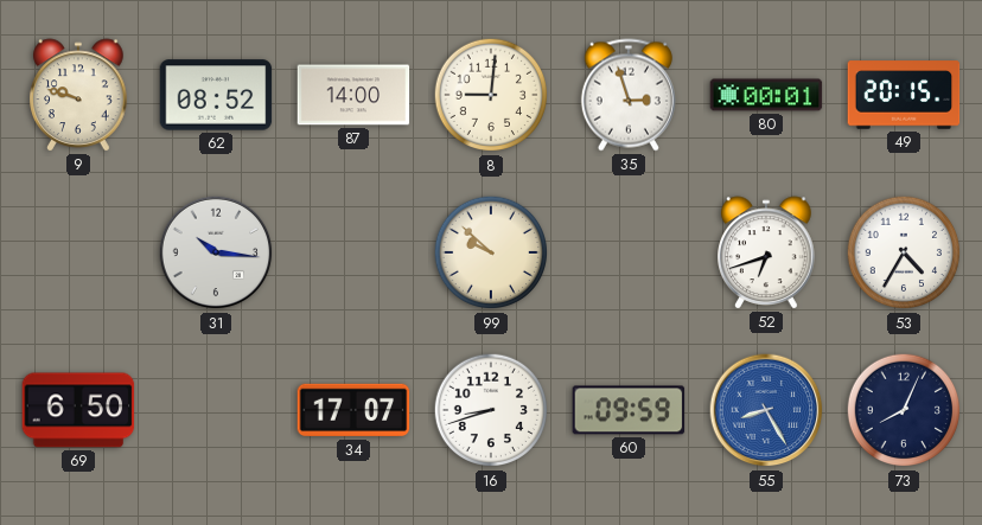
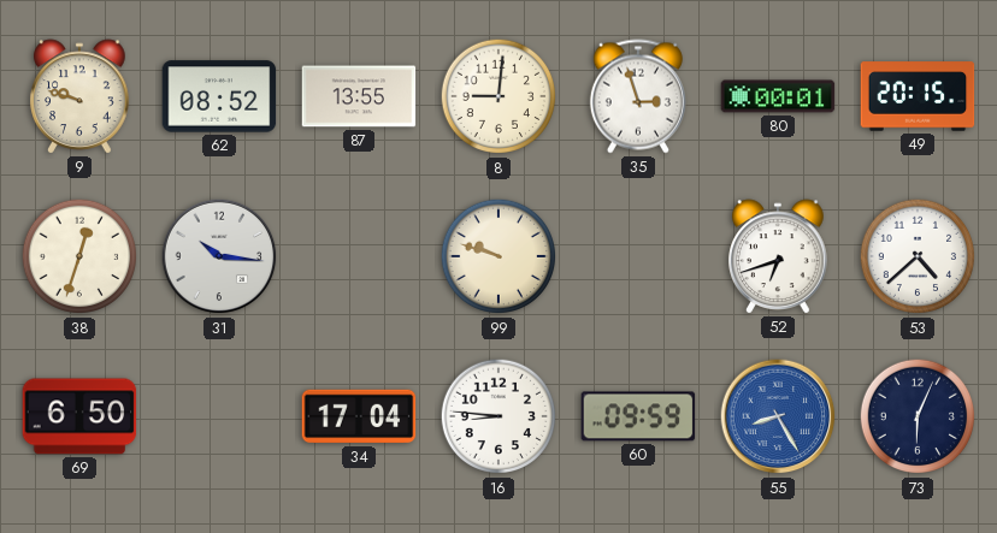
87: 14:00 -> 13:55 (359, 96)
38: none -> 12:33 (79, 256)
99: 9:52 -> 9:48 (498, 256)
53: 4:35 -> 4:38 (918, 256)
34: 17:07 -> 17:04 (359, 416)
16: 8:42 -> 8:46 (498, 416)
73: 8:04 -> 6:04 (918, 416)
